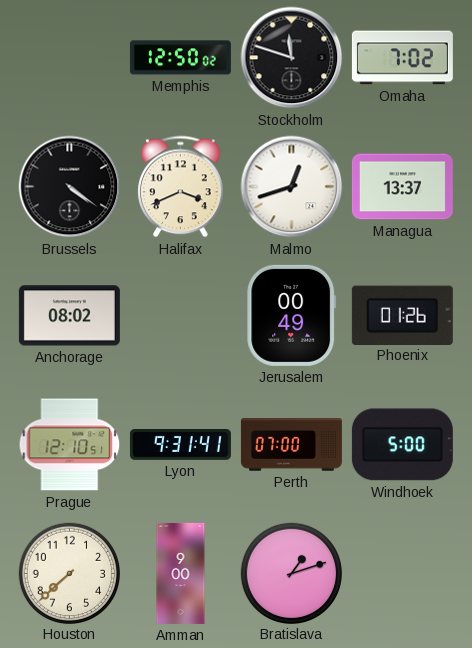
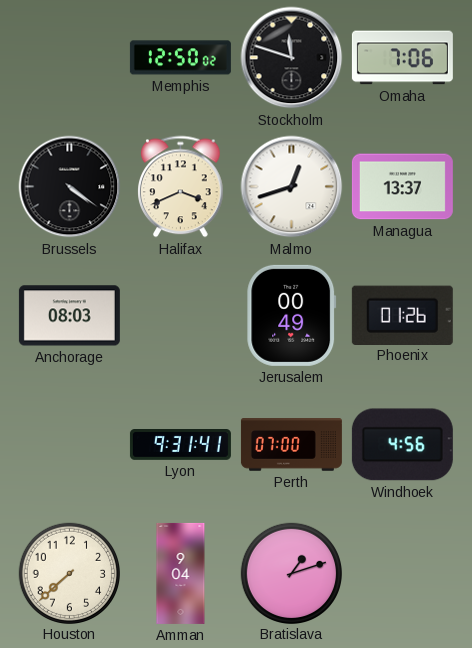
Omaha: 7:02 -> 7:06 (402, 58)
Anchorage: 08:02 -> 08:03 (69, 316)
Prague: 12:10 -> none (70, 445)
Windhoek: 5:00 -> 4:56 (402, 445)
Amman: 9:00 -> 9:04 (181, 573)
